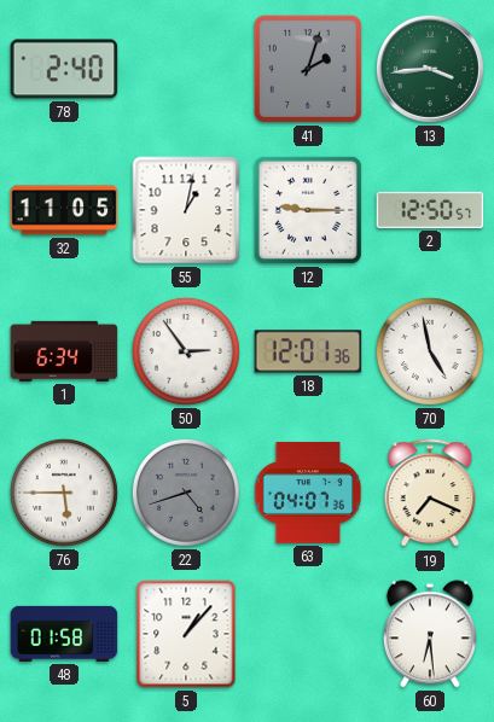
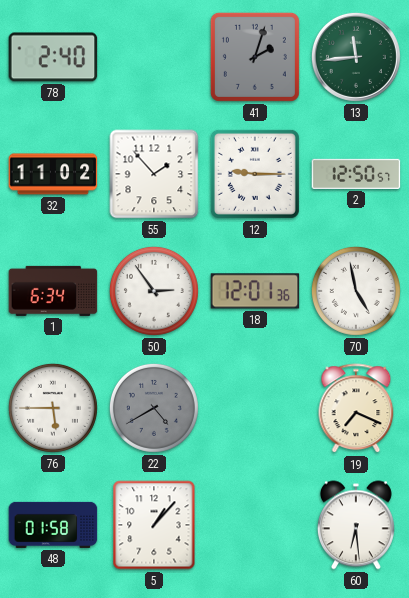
13: 3:44 -> 11:44 (356, 57)
32: 11:05 -> 11:02 (53, 174)
55: 1:02 -> 1:53 (154, 174)
22: 4:42 -> 4:40 (154, 408)
63: 04:07 -> none (308, 493)
